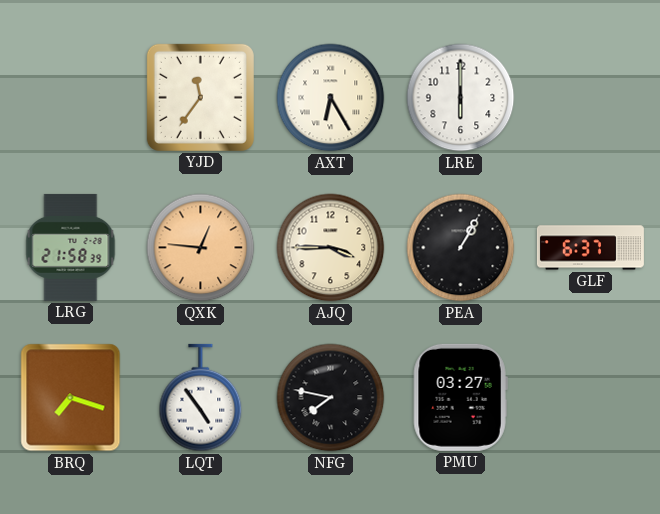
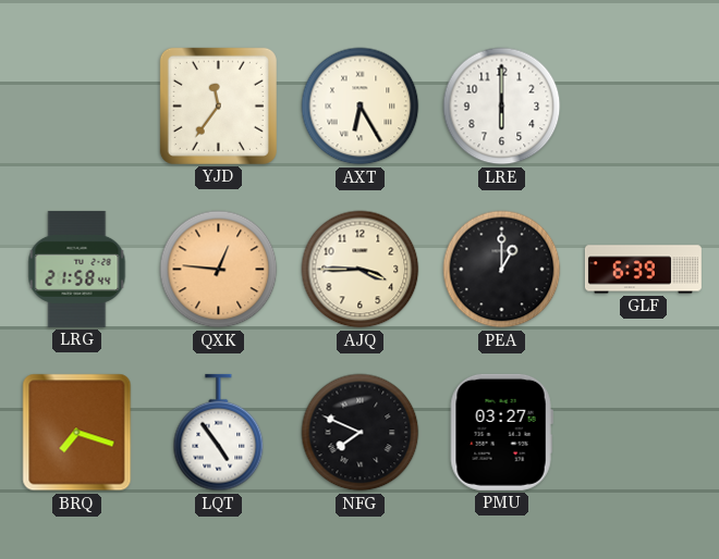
LRG: 21:58:39 -> 21:58:44 (77, 269)
PEA: 1:05 -> 1:00 (502, 270)
GLF: 6:37 -> 6:39 (643, 270)
NFG: 7:47 -> 7:49 (361, 433)
